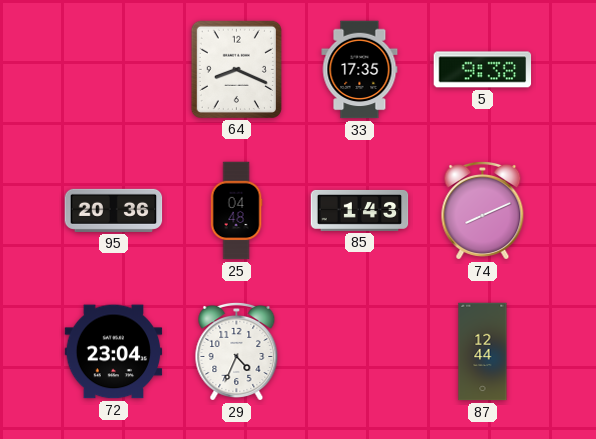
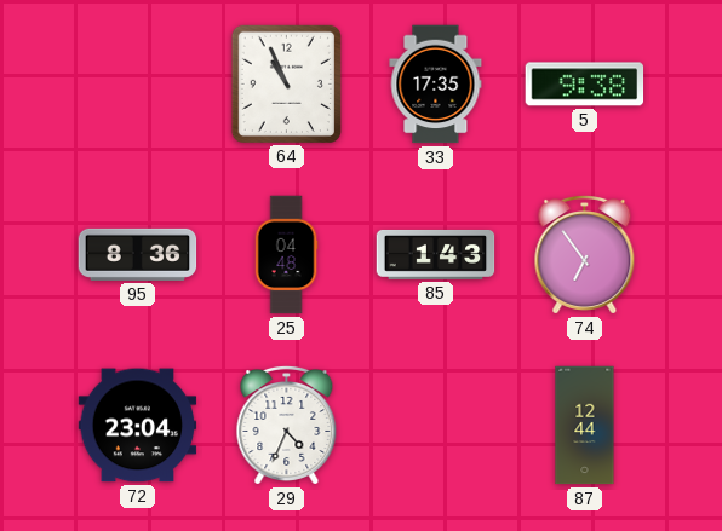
64: 8:19 -> 10:56 (286, 83)
95: 20:36 -> 8:36 (138, 254)
74: 8:11 -> 6:54 (585, 254)
